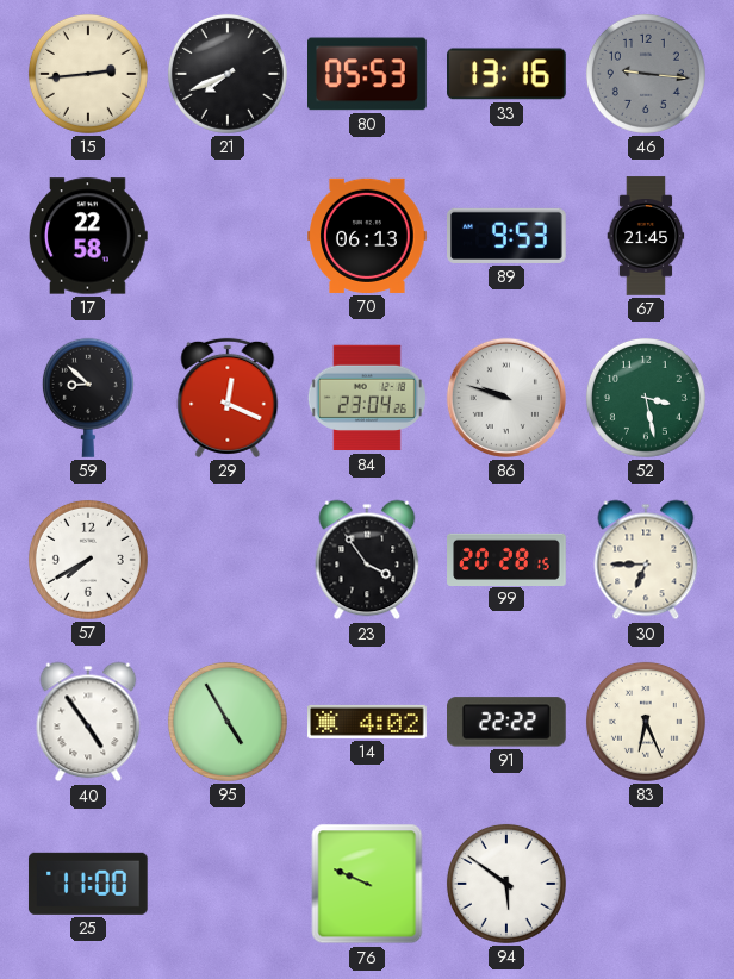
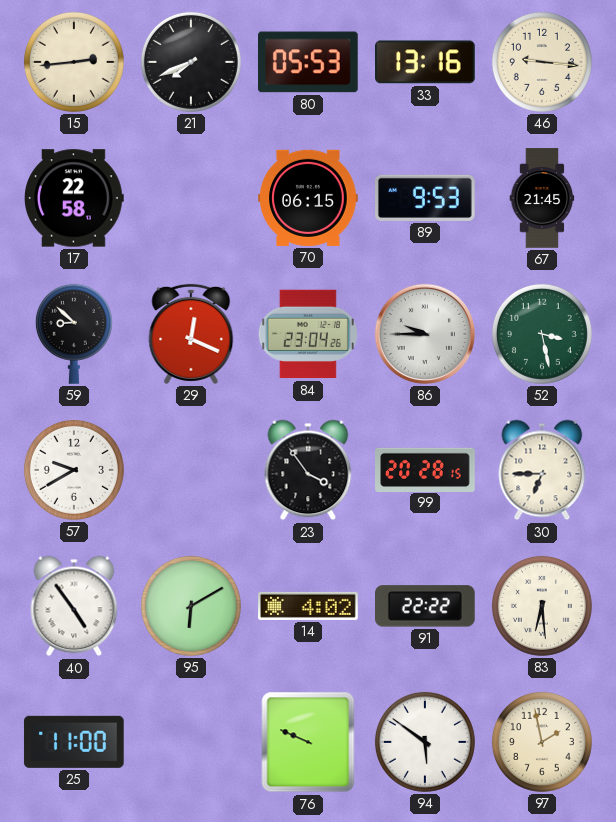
46 dial: grey -> cream (542, 62)
70: 06:13 -> 06:15 (308, 198)
86: 9:48 -> 9:45 (425, 334)
57: 7:40 -> 9:40 (74, 470)
95: 4:55 -> 6:10 (191, 606)
83: 6:26 -> 6:29 (542, 606)
97: none -> 1:58 (542, 742)
